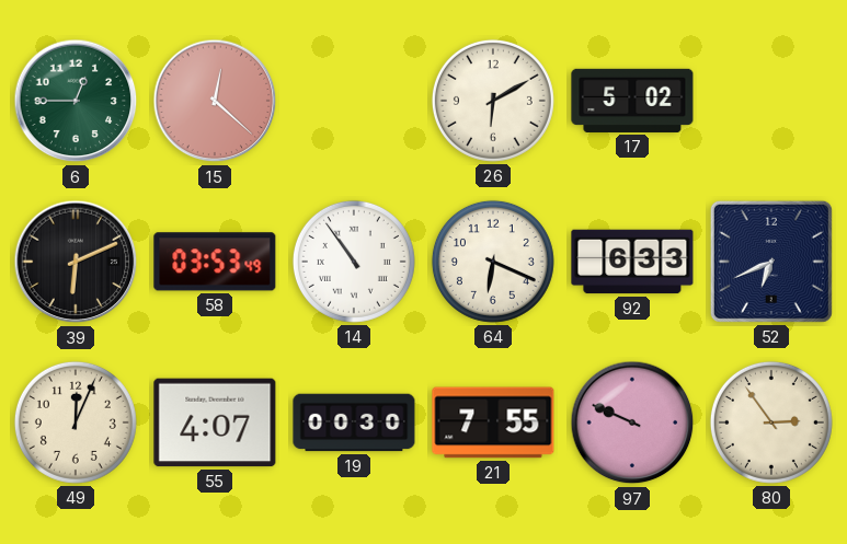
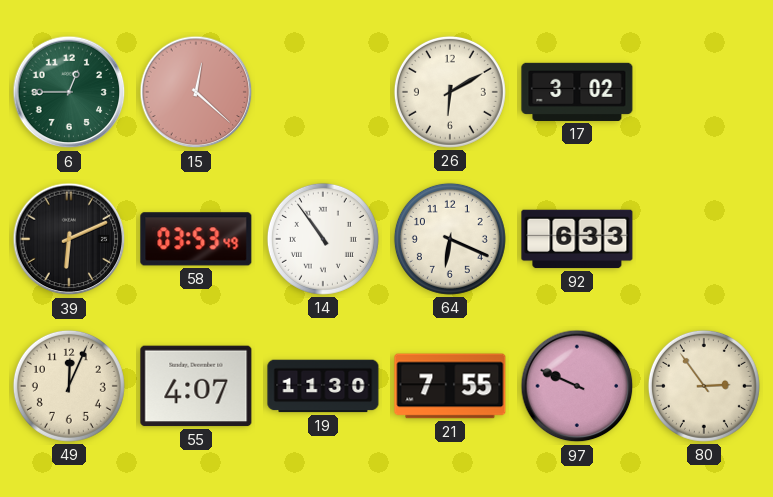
17: 5:02 -> 3:02 (577, 92)
52: 6:41 -> none (771, 262)
19: 00:30 -> 11:30 (323, 386)
